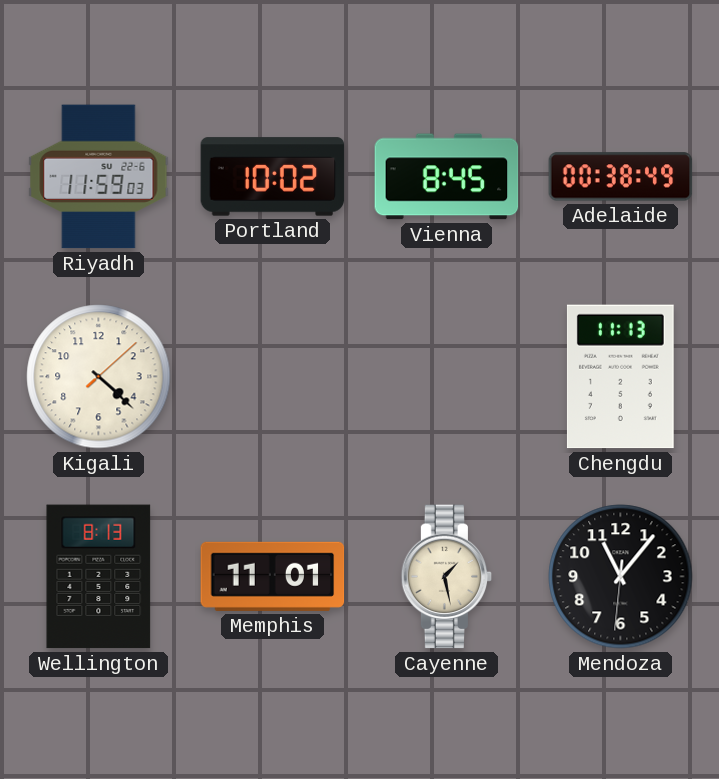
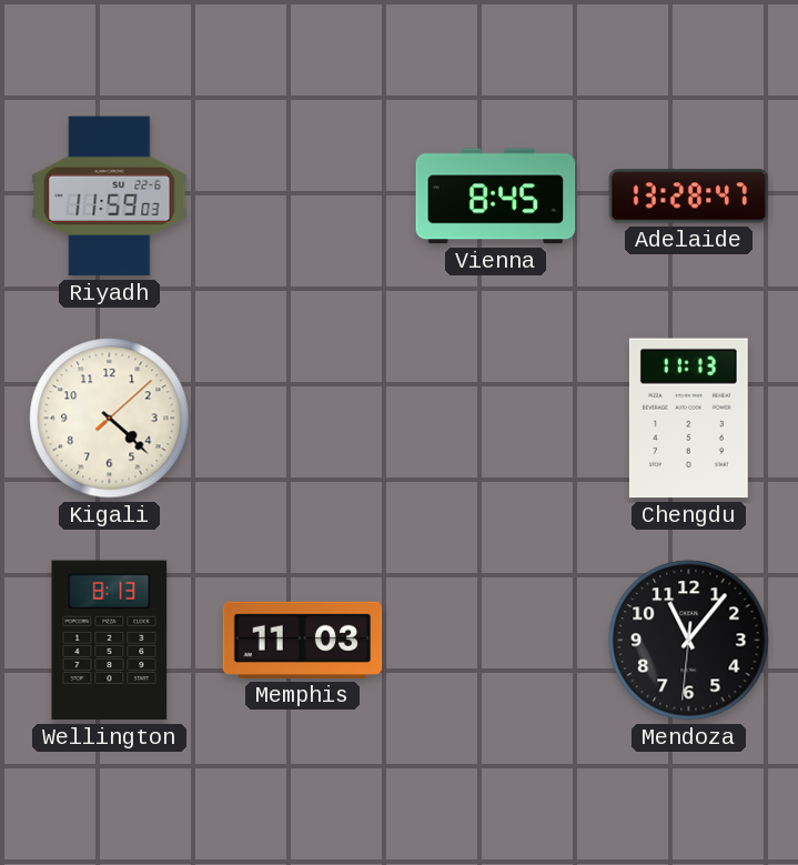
Portland: 10:02 -> none (273, 177)
Adelaide: 00:38 -> 13:28 (689, 197)
Memphis: 11:01 -> 11:03 (303, 640)
Cayenne: 1:28 -> none (447, 577)
